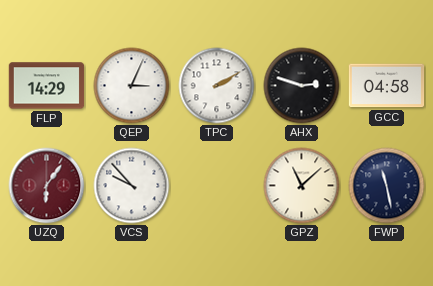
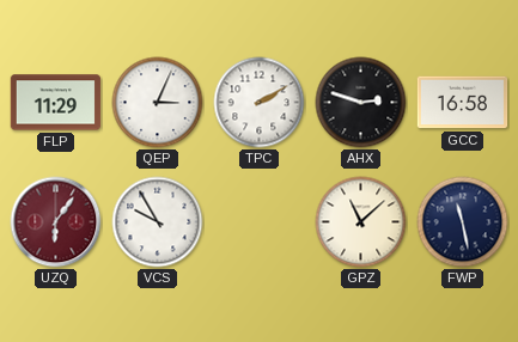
FLP: 14:29 -> 11:29 (56, 103)
GCC: 04:58 -> 16:58 (463, 103)
VCS: 9:53 -> 9:55 (158, 222)
